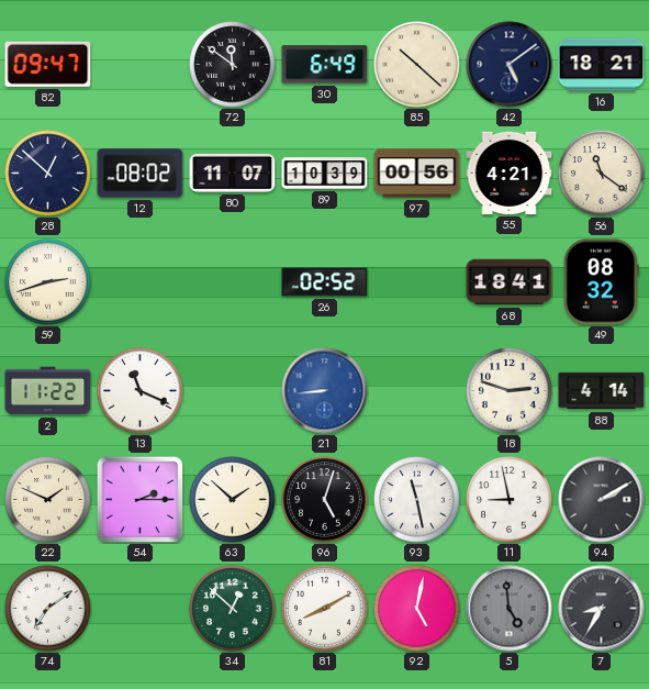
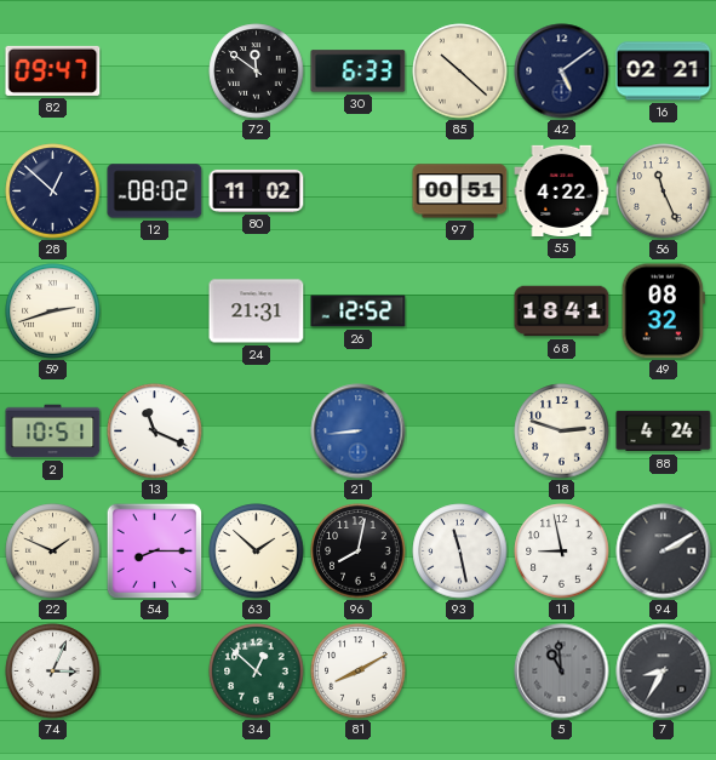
30: 6:49 -> 6:33 (359, 72)
16: 18:21 -> 02:21 (664, 72)
80: 11:07 -> 11:02 (257, 190)
89: 10:39 -> none (325, 174)
97: 00:56 -> 00:51 (460, 192)
55: 4:21 -> 4:22 (562, 190)
56: 11:21 -> 11:26 (664, 192)
24: none -> 21:31 (257, 312)
26: 02:52 -> 12:52 (359, 312)
2: 11:22 -> 10:51 (53, 432)
88: 4:14 -> 4:24 (664, 432)
54: 2:15 -> 8:15 (154, 550)
96: 5:03 -> 8:02 (359, 552)
74: 7:09 -> 3:04 (53, 672)
92: 5:02 -> none (417, 609)
5: 4:59 -> 10:59 (562, 672)
